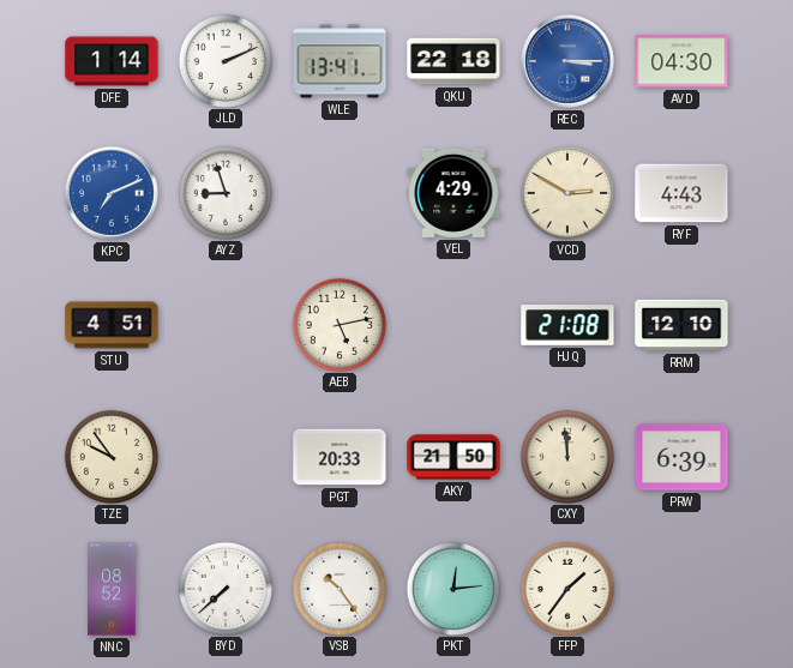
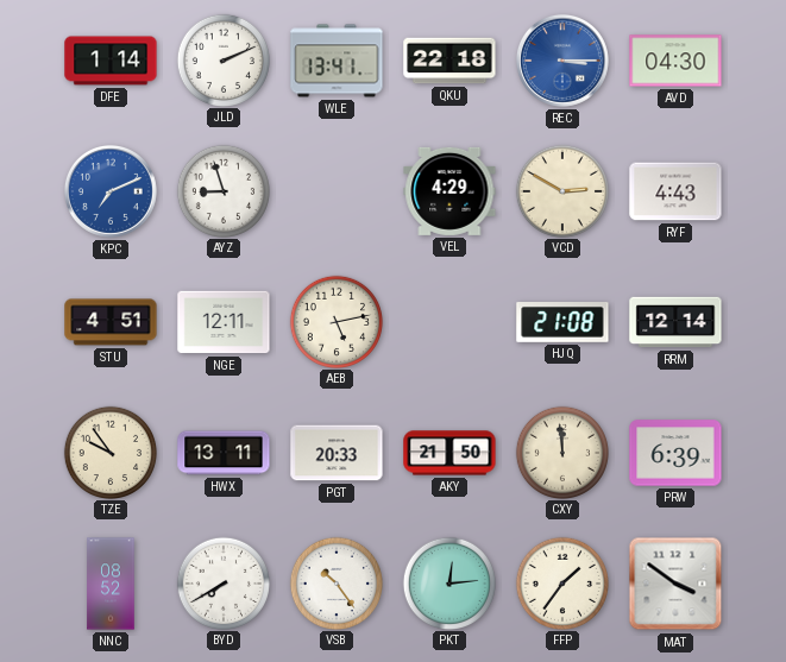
NGE: none -> 12:11 (224, 322)
RRM: 12:10 -> 12:14 (675, 322)
HWX: none -> 13:11 (224, 453)
BYD: 7:38 -> 7:40 (222, 582)
MAT: none -> 3:51 (675, 584)
